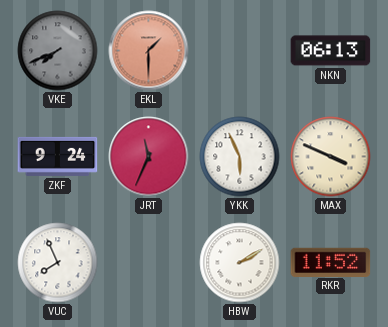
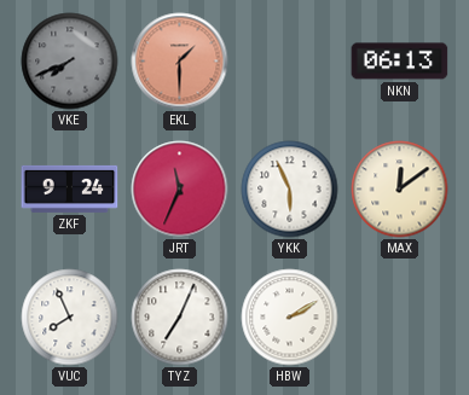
MAX: 3:49 -> 12:09 (400, 190)
TYZ: none -> 7:04 (180, 318)
RKR: 11:52 -> none (331, 262)
